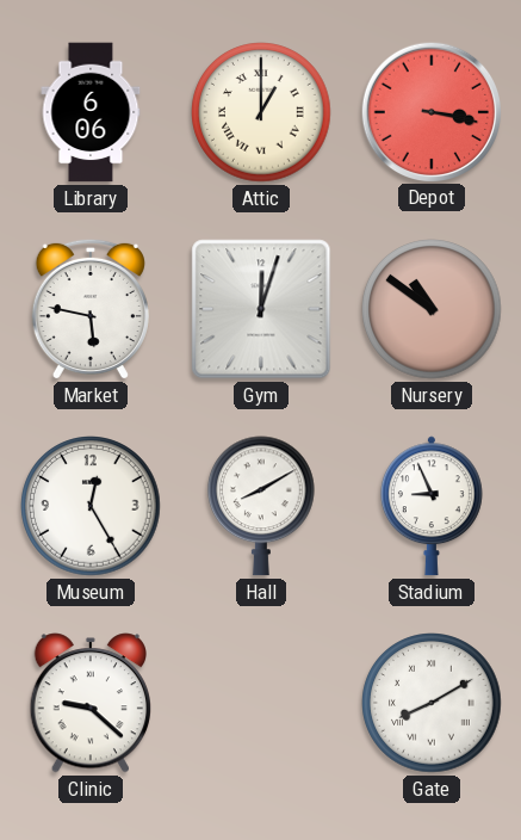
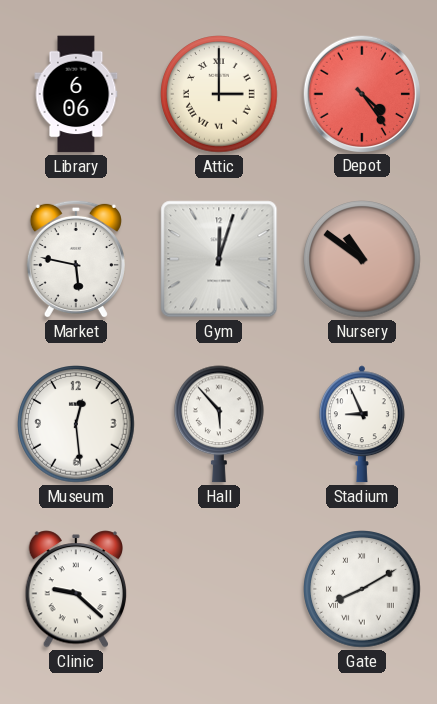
Attic: 1:00 -> 3:00 (219, 94)
Depot: 3:17 -> 4:24 (361, 93)
Museum: 12:25 -> 12:29 (76, 424)
Hall: 8:10 -> 5:53 (220, 424)
